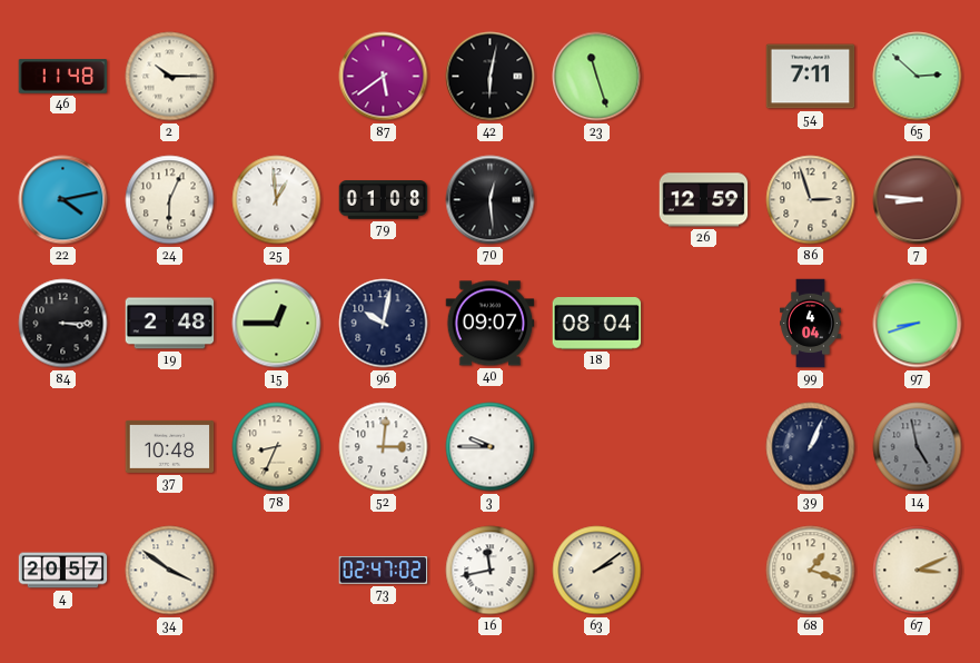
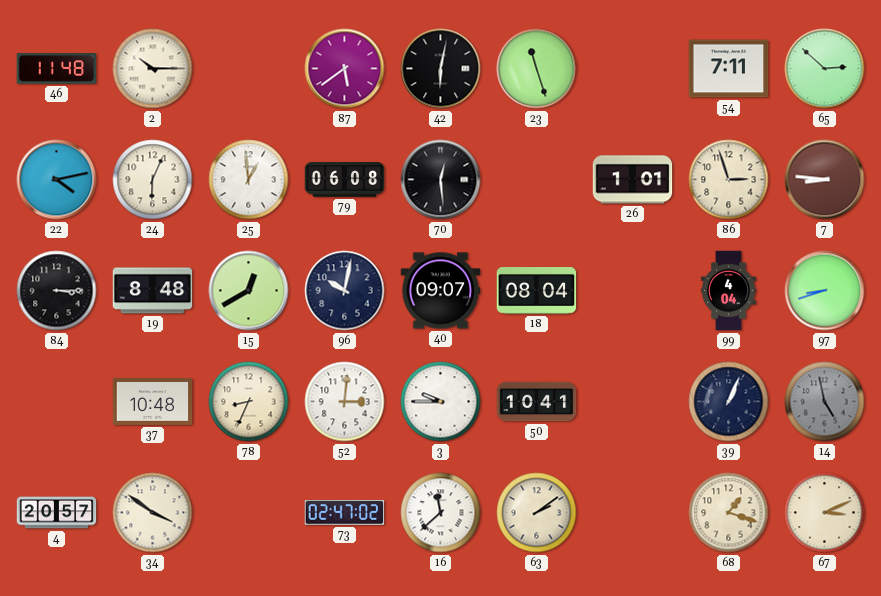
79: 01:08 -> 06:08 (345, 180)
26: 12:59 -> 1:01 (633, 180)
19: 2:48 -> 8:48 (153, 291)
15: 12:45 -> 12:40 (249, 291)
50: none -> 10:41 (537, 402)
16: 11:43 -> 11:38 (441, 513)
